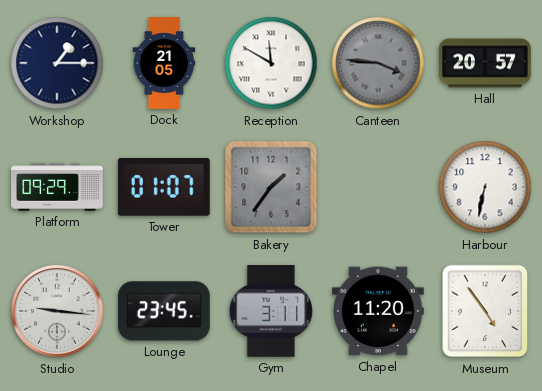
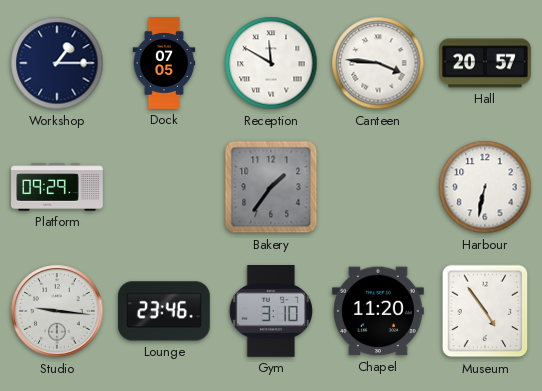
Dock: 21:05 -> 07:05 (164, 63)
Canteen dial: grey -> white (378, 63)
Tower: 01:07 -> none (164, 188)
Lounge: 23:45 -> 23:46 (165, 311)
Gym: 3:11 -> 3:10 (271, 312)
